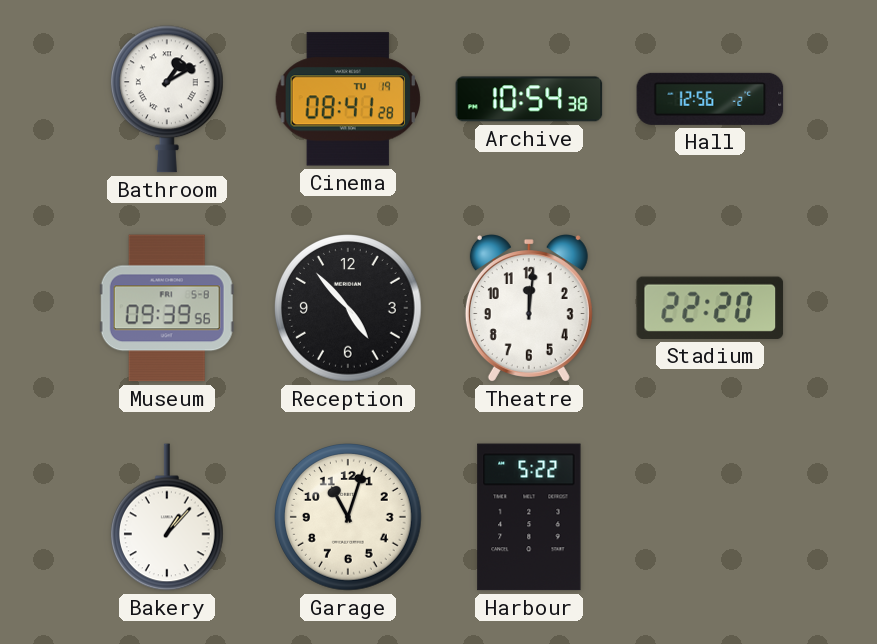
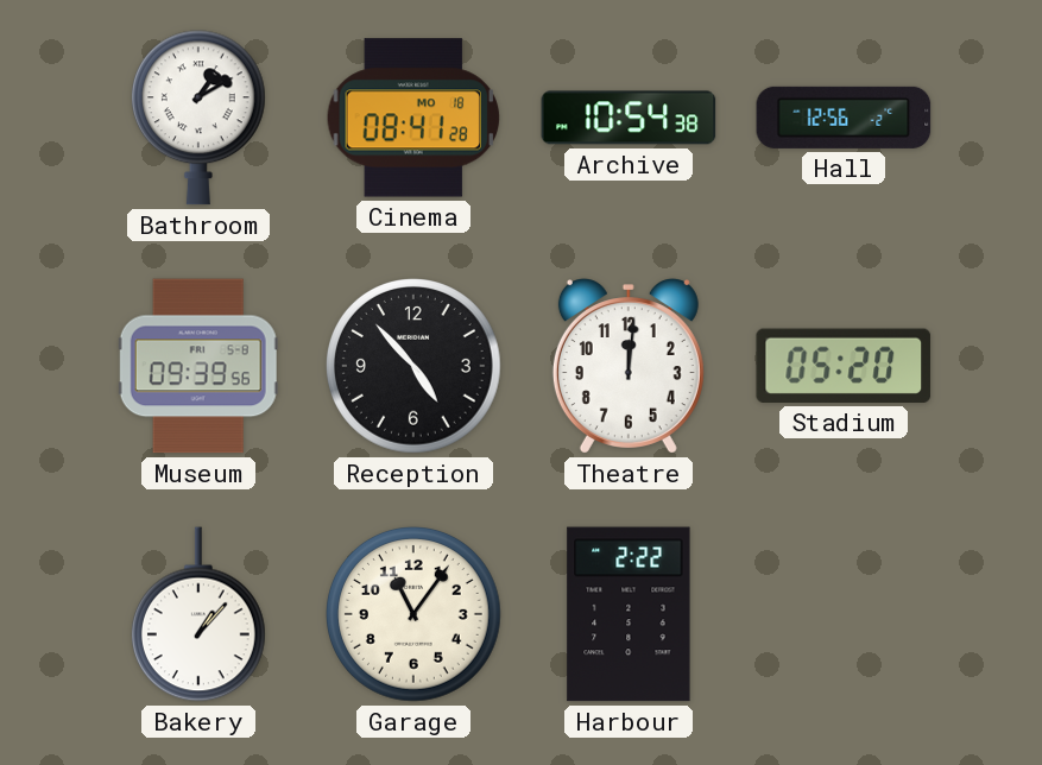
Cinema date: TU 19 -> MO 18 (412, 118)
Stadium: 22:20 -> 05:20 (844, 366)
Garage: 11:03 -> 11:06 (415, 615)
Harbour: 5:22 -> 2:22 (629, 614)
